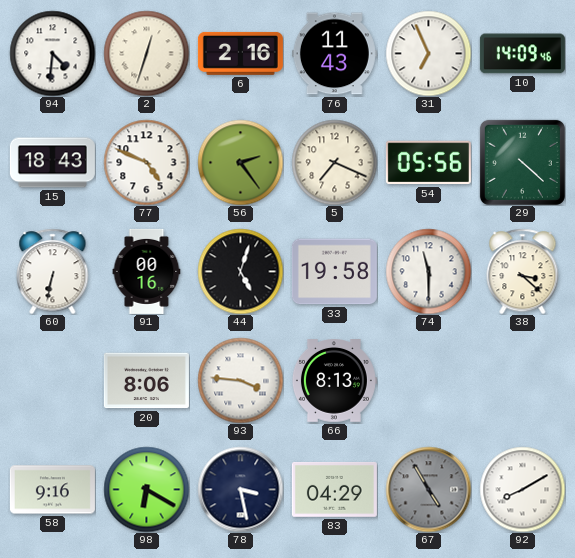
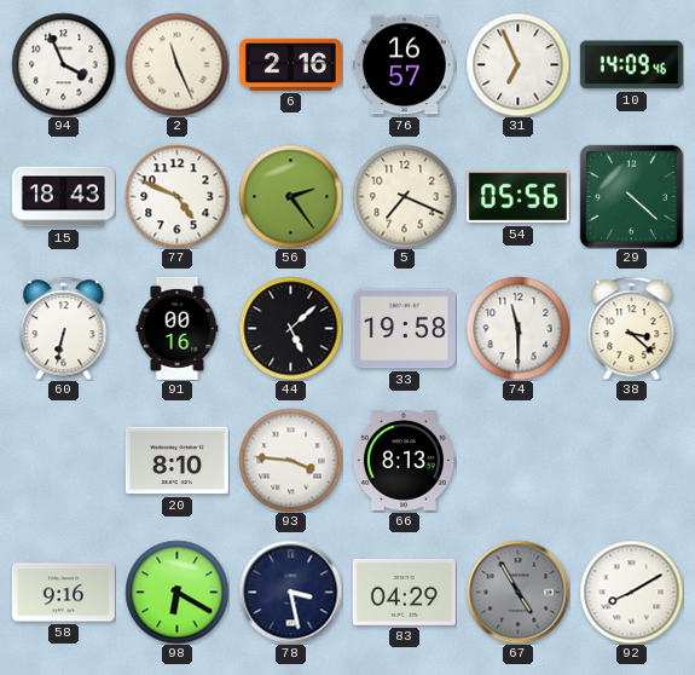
94: 4:31 -> 3:56 (63, 64)
2: 12:33 -> 11:26 (176, 64)
76: 11:43 -> 16:57 (404, 65)
44: 5:03 -> 5:08 (290, 328)
20: 8:06 -> 8:10 (176, 461)
